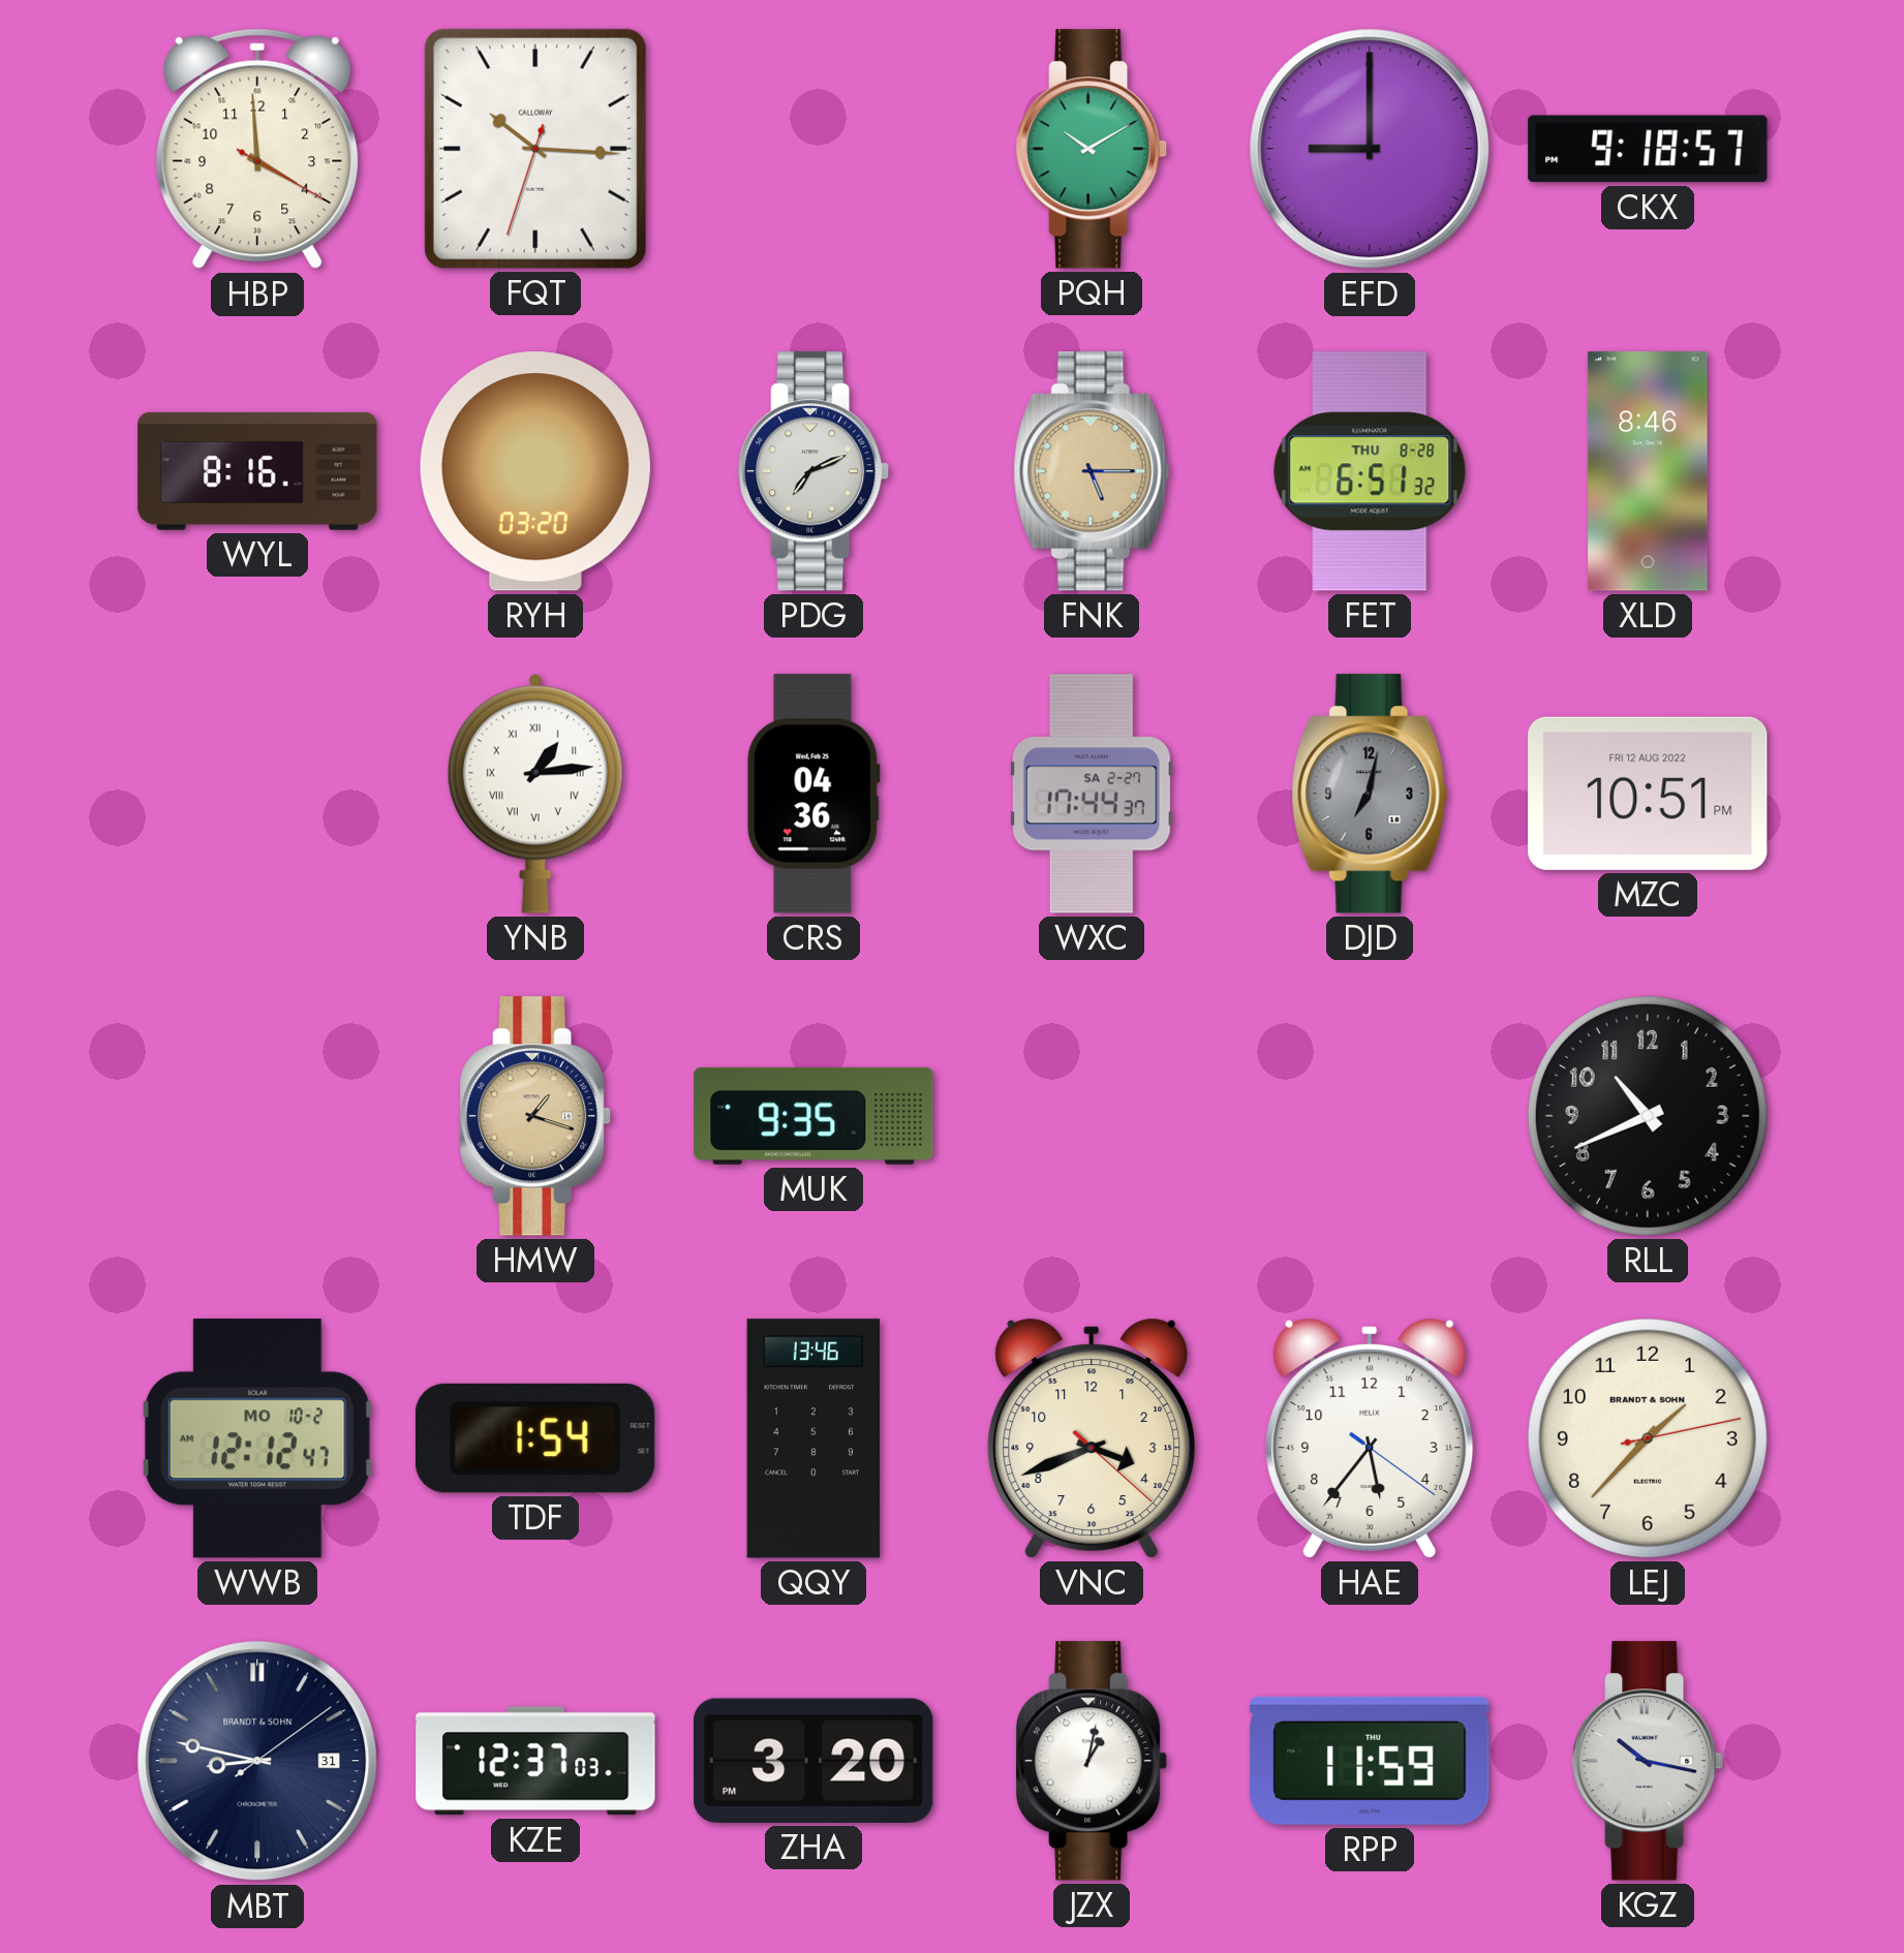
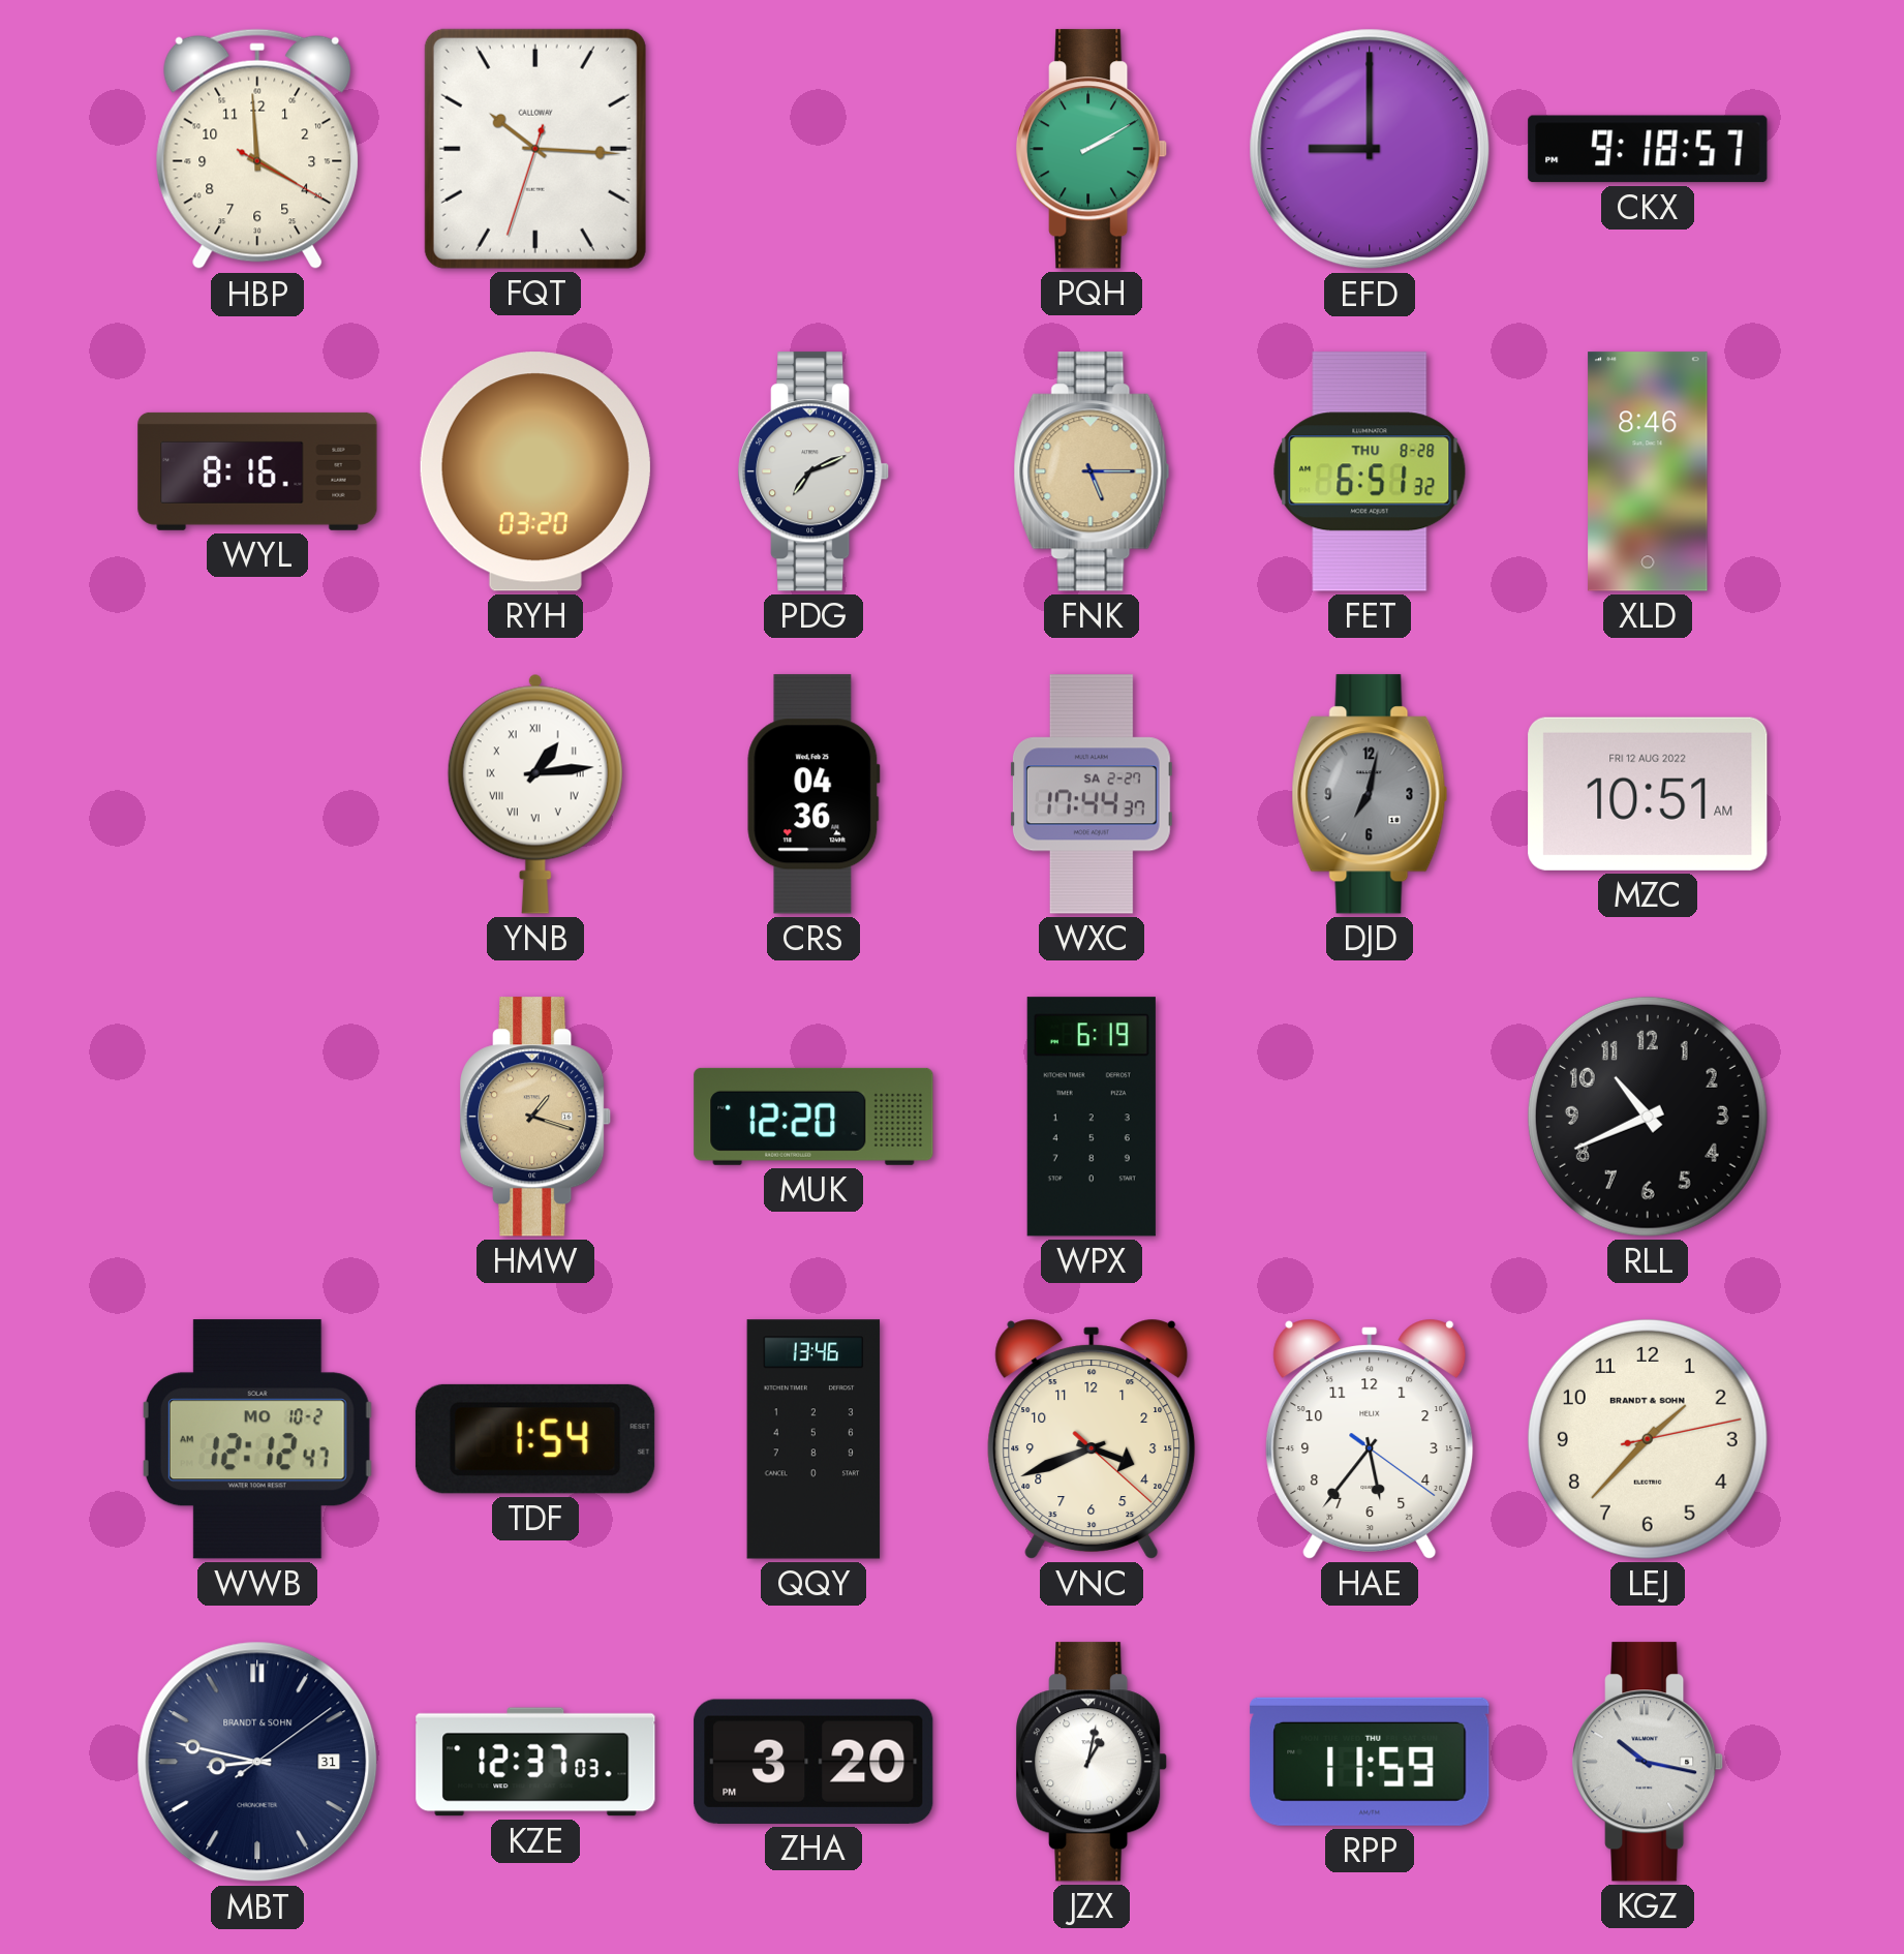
PQH: 10:10 -> 2:10 (1093, 149)
MZC: 10:51 PM -> 10:51 AM (1648, 794)
MUK: 9:35 -> 12:20 (813, 1117)
WPX: none -> 6:19 (1092, 1117)
